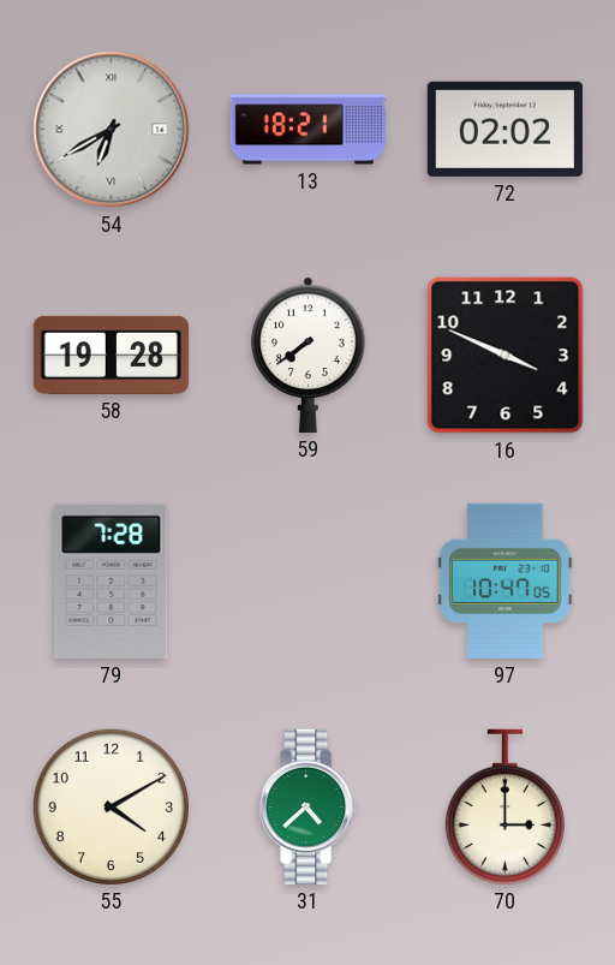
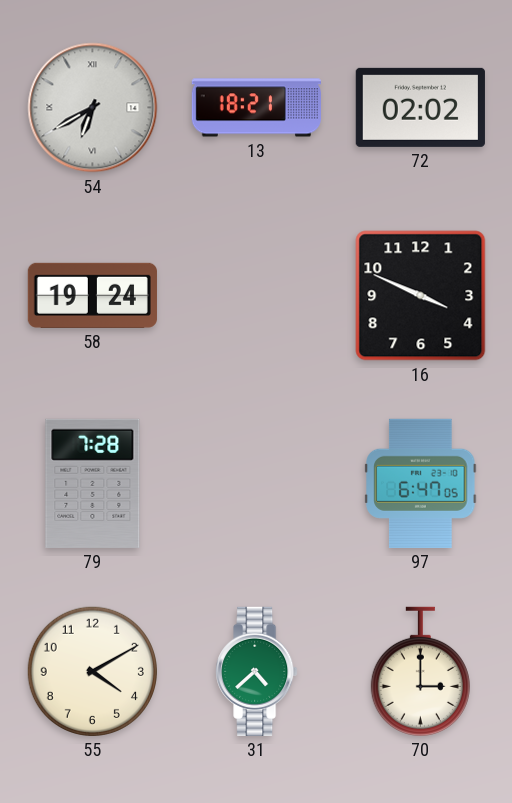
58: 19:28 -> 19:24 (92, 295)
59: 7:39 -> none (307, 355)
97: 10:47 -> 6:47 (421, 483)
